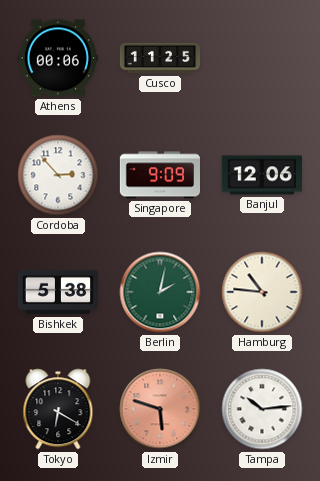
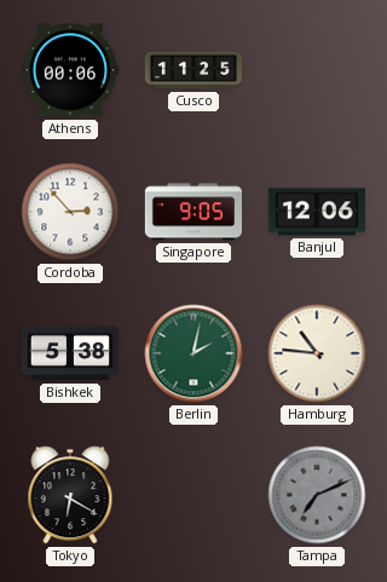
Singapore: 9:09 -> 9:05 (192, 212)
Izmir: 5:48 -> none (160, 409)
Tampa: 10:14 -> 7:11 (317, 495)
Tampa dial: white -> grey (317, 495)
